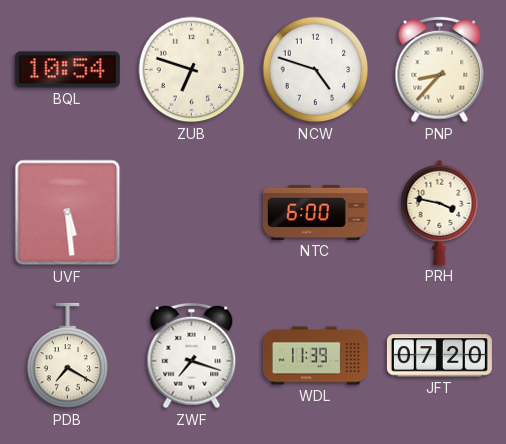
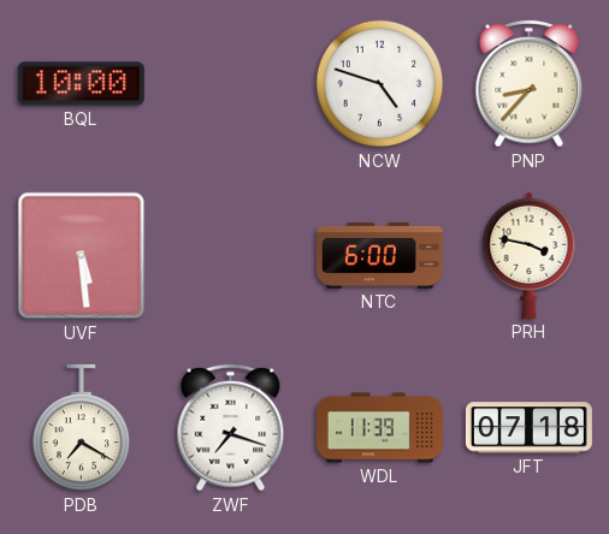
BQL: 10:54 -> 10:00 (81, 84)
ZUB: 6:48 -> none (192, 70)
JFT: 07:20 -> 07:18 (528, 428)
